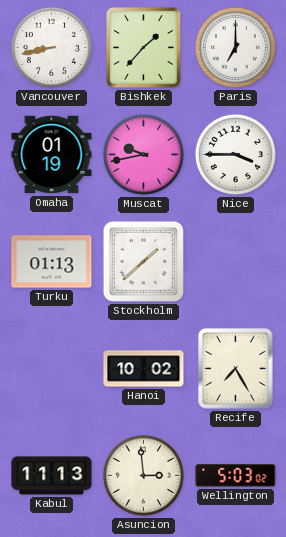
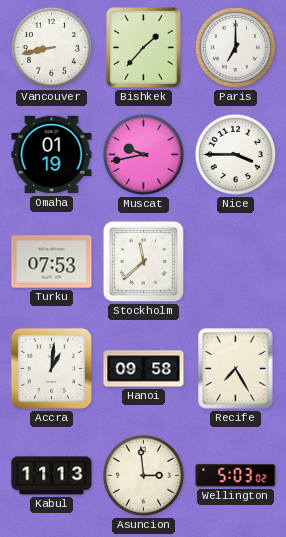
Turku: 01:13 -> 07:53 (52, 262)
Stockholm: 1:38 -> 11:38 (143, 261)
Accra: none -> 1:01 (51, 368)
Hanoi: 10:02 -> 09:58 (144, 369)
